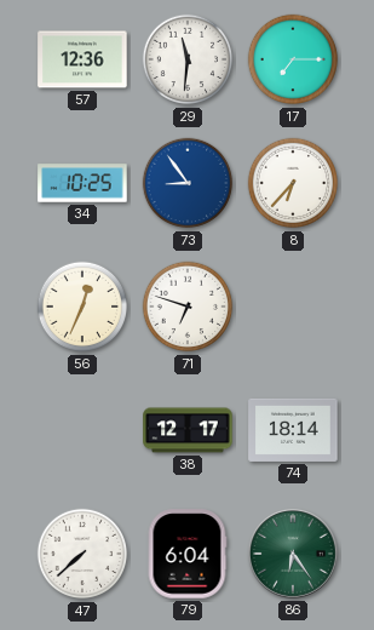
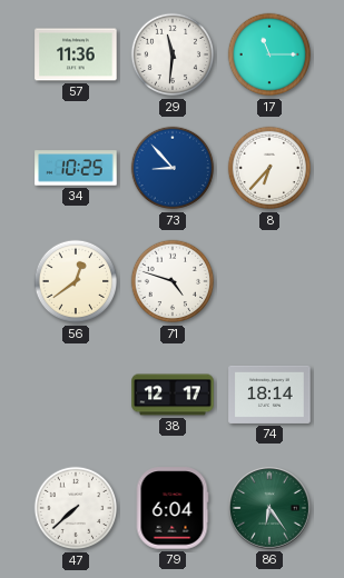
57: 12:36 -> 11:36 (76, 54)
17: 7:15 -> 11:15 (269, 54)
73: 8:54 -> 8:53 (173, 168)
56: 12:34 -> 12:39 (76, 281)
71: 6:48 -> 4:48 (173, 281)
